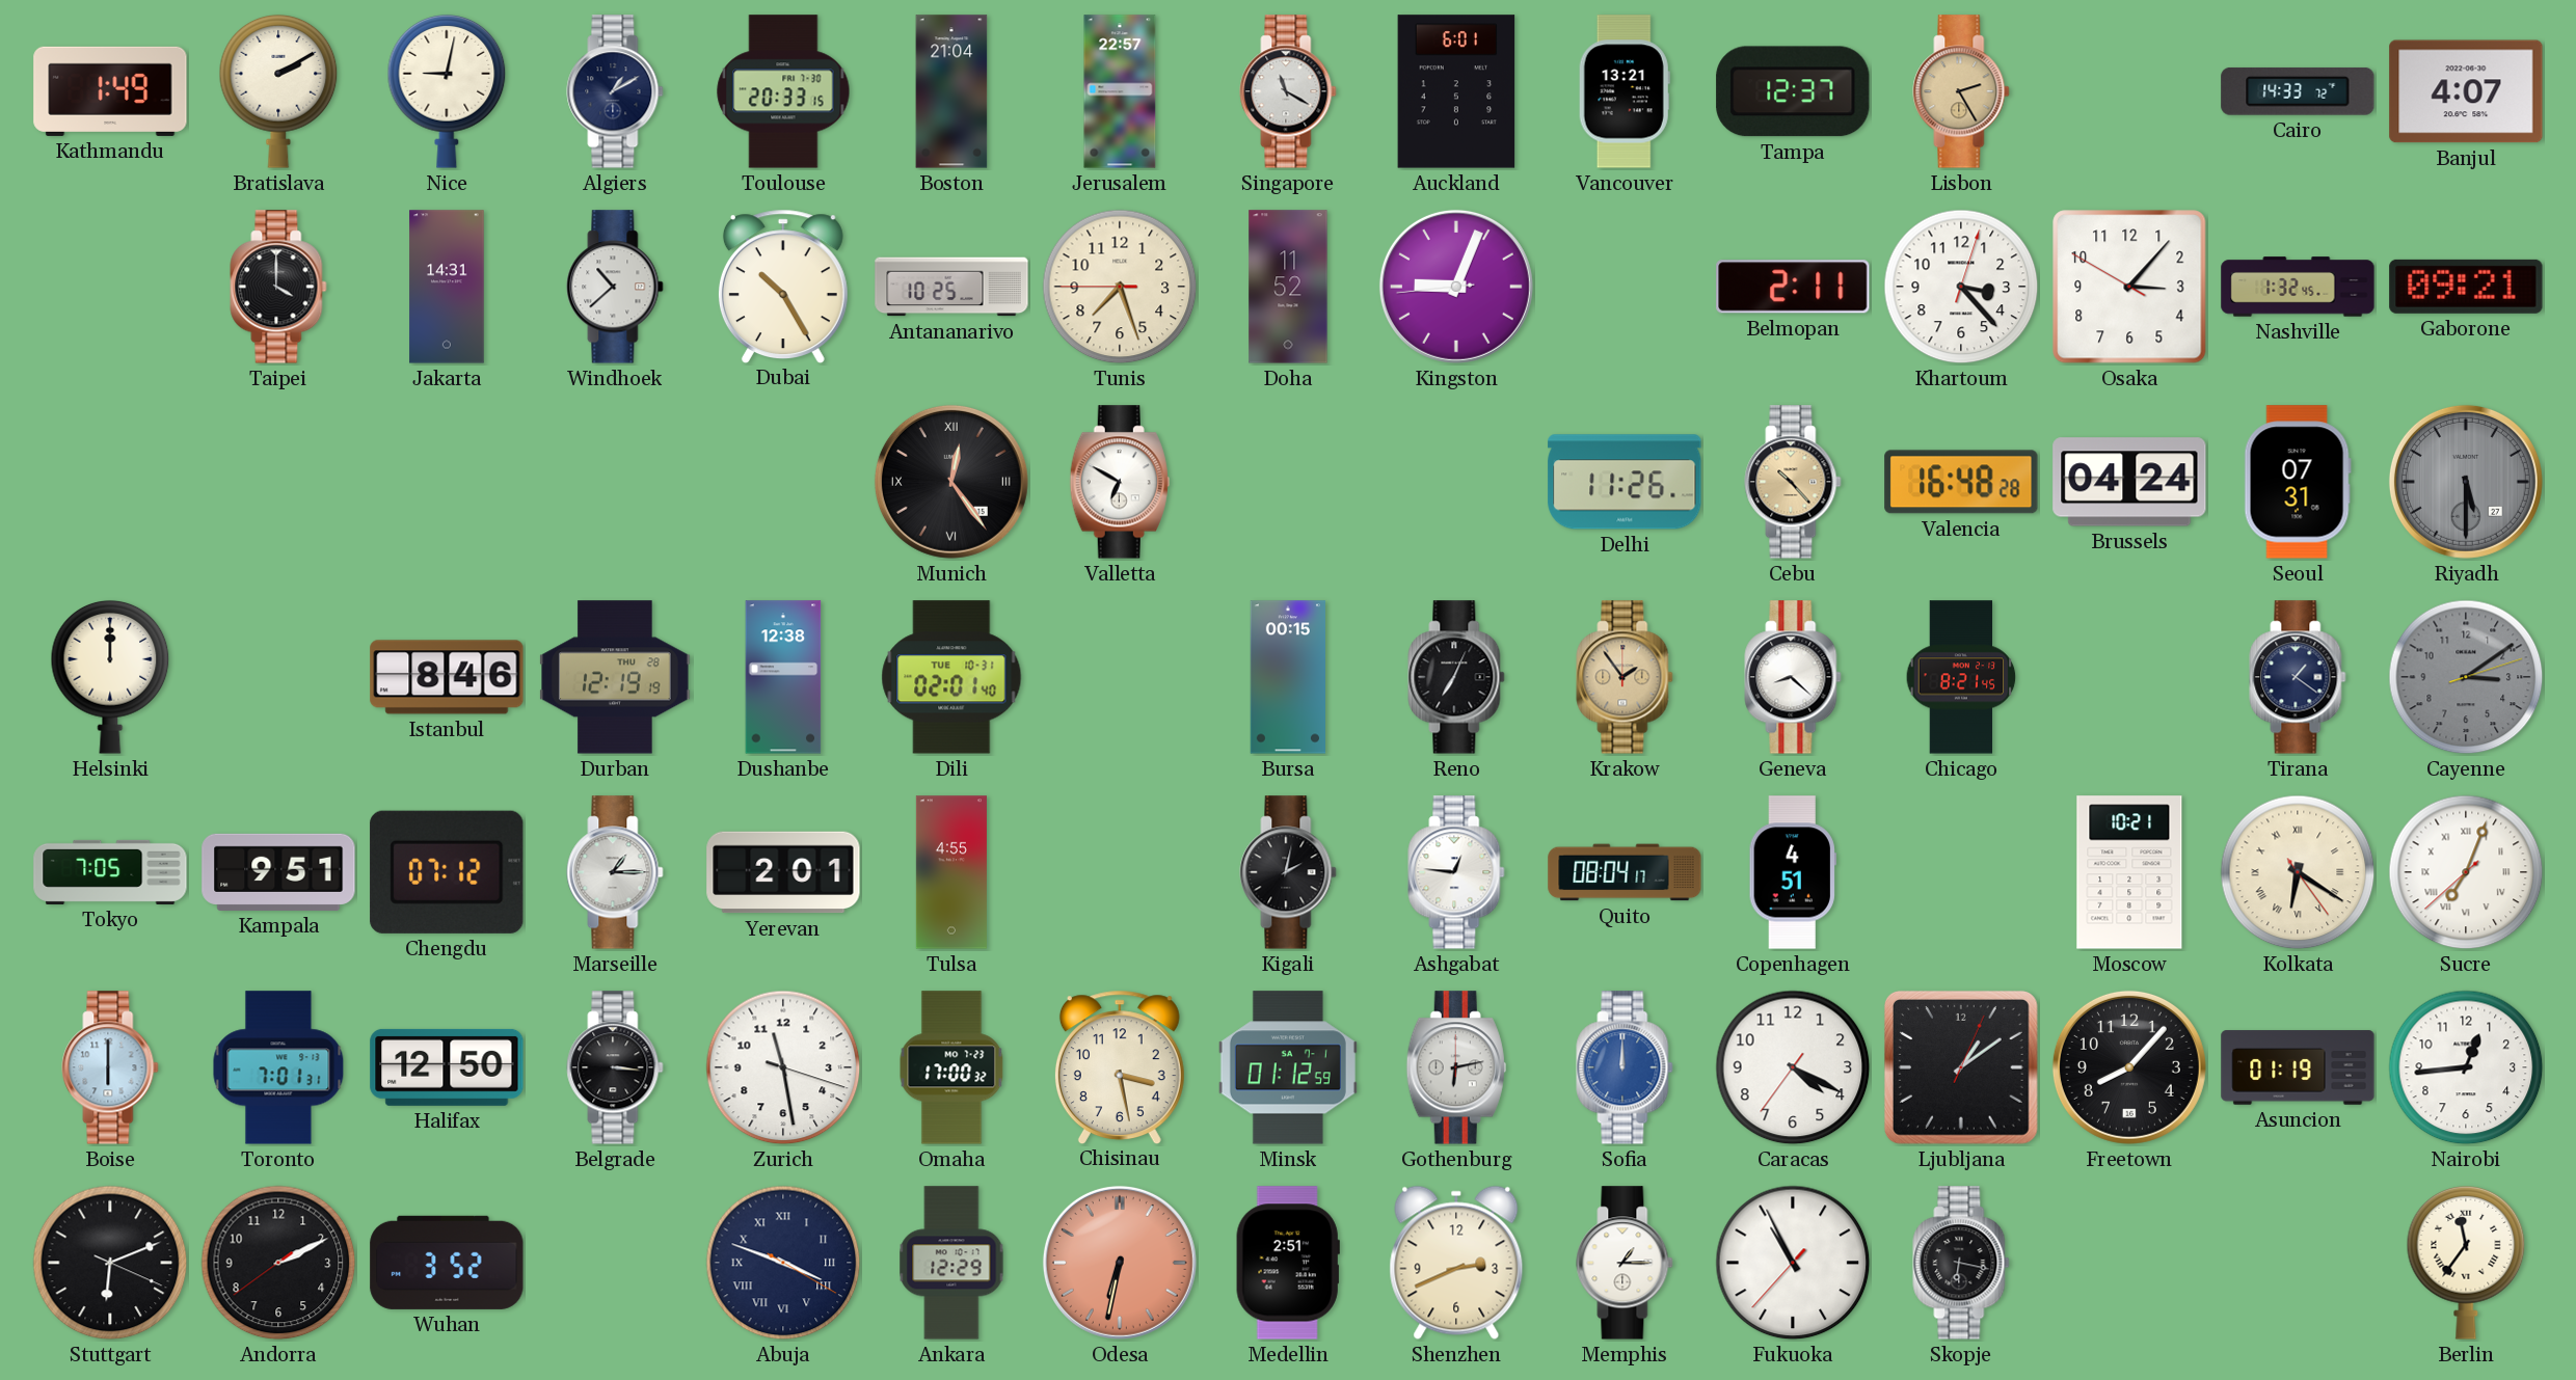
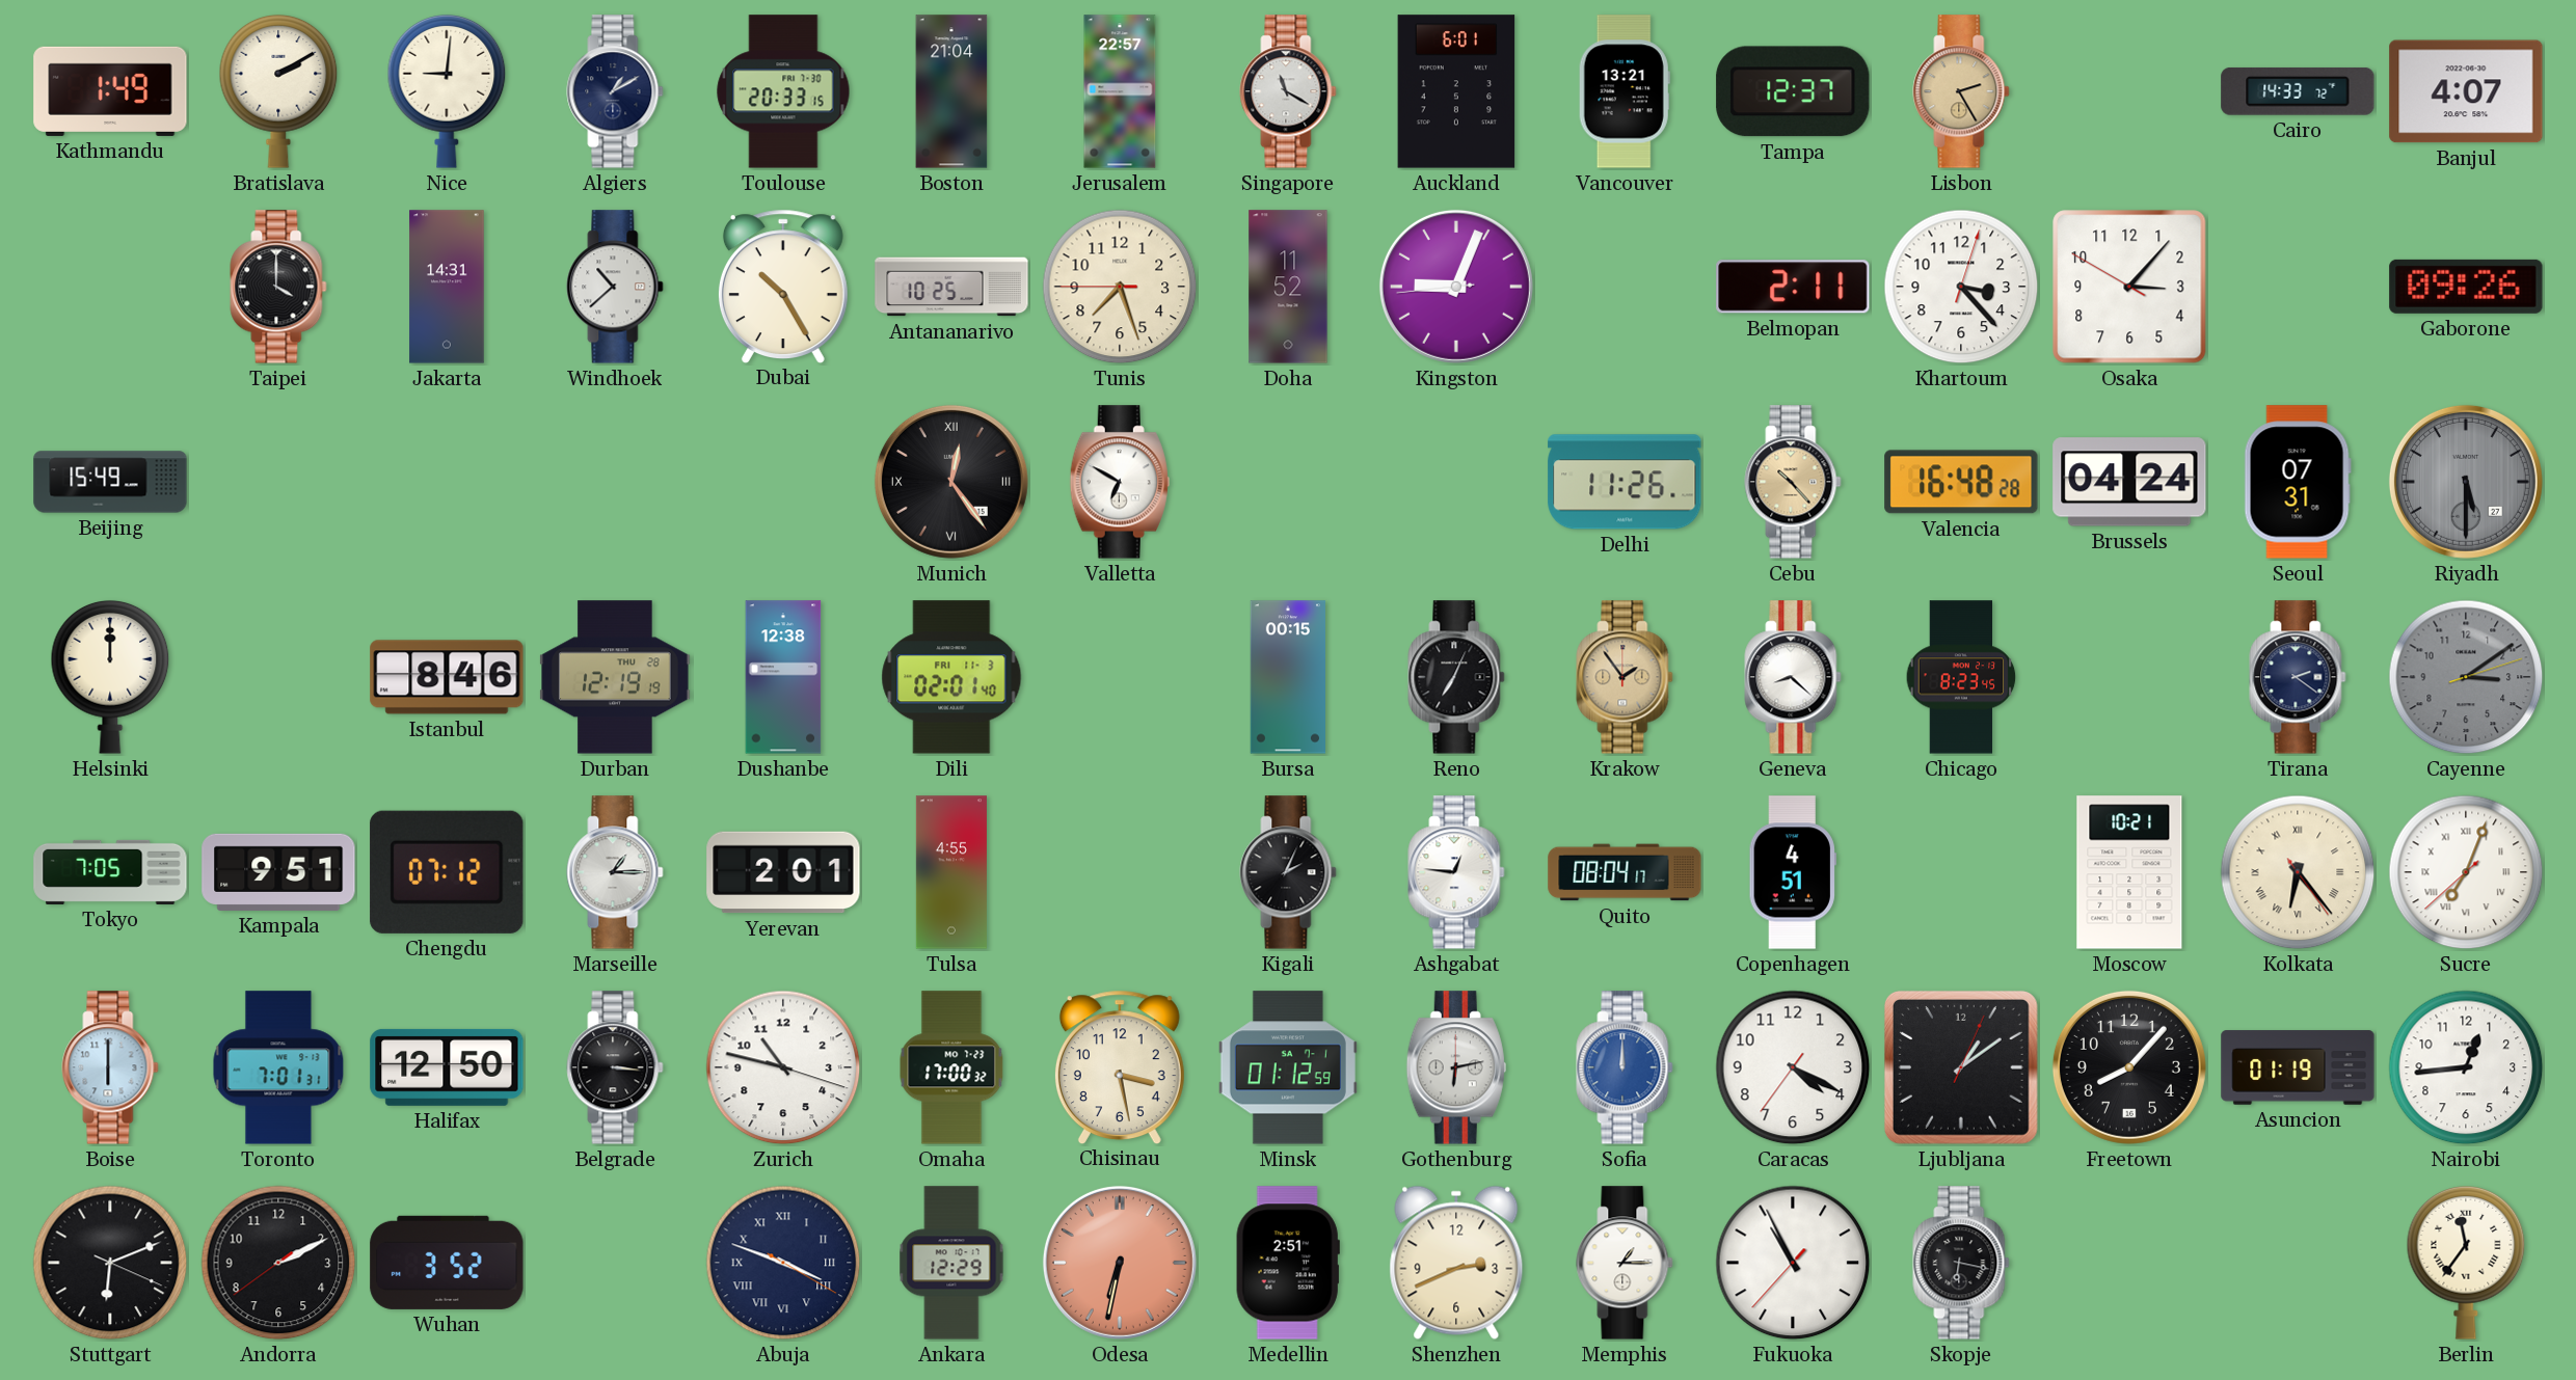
Nice: 9:02 -> 9:01 (447, 91)
Nashville: 1:32 -> none (2298, 287)
Gaborone: 09:21 -> 09:26 (2466, 287)
Beijing: none -> 15:49 (110, 482)
Dili date: TUE 10-31 -> FRI 11-3 (951, 677)
Chicago: 8:21 -> 8:23 (1961, 677)
Tirana: 1:21 -> 2:21 (2298, 677)
Kigali: 2:02 -> 2:04 (1288, 872)
Kolkata: 6:20 -> 6:23 (2298, 872)
Zurich: 11:28 -> 10:47 (783, 1067)
